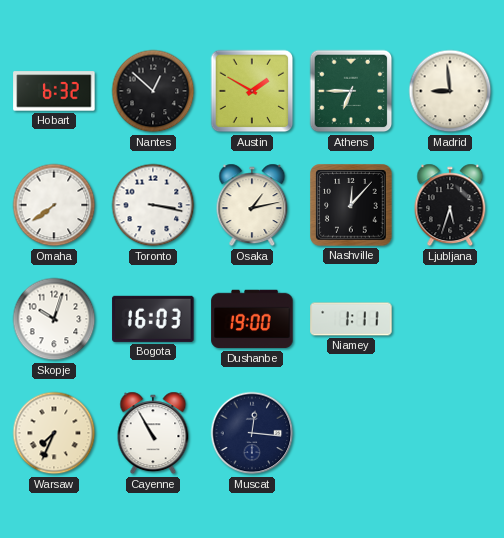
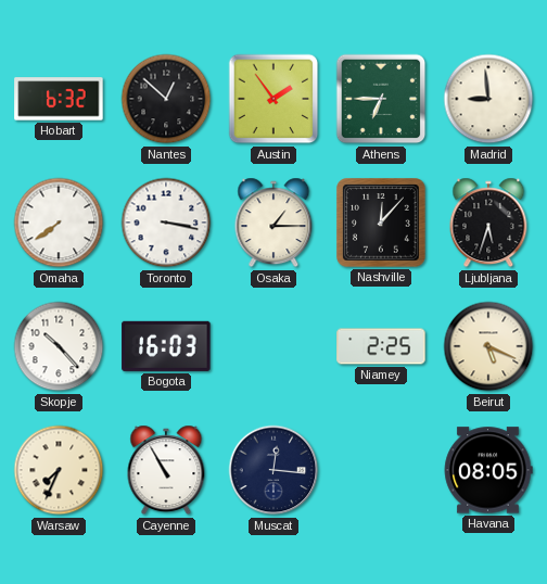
Austin: 1:50 -> 1:54 (273, 99)
Osaka: 1:13 -> 1:15 (273, 223)
Skopje: 10:03 -> 10:23 (59, 346)
Dushanbe: 19:00 -> none (252, 319)
Niamey: 1:11 -> 2:25 (381, 346)
Beirut: none -> 5:19 (488, 346)
Havana: none -> 08:05 (488, 470)
